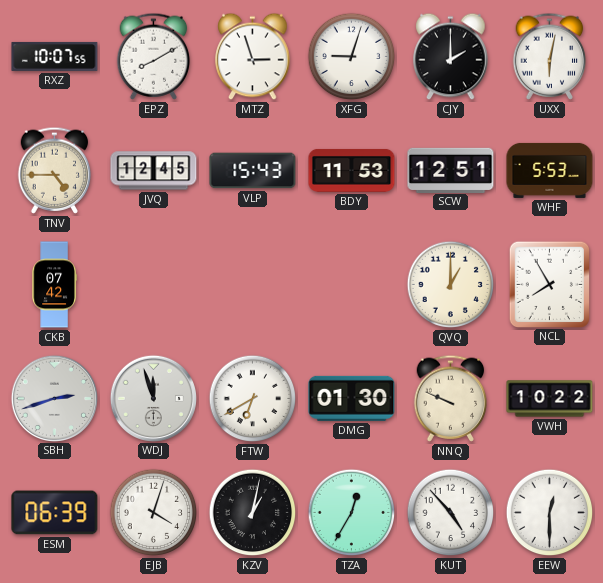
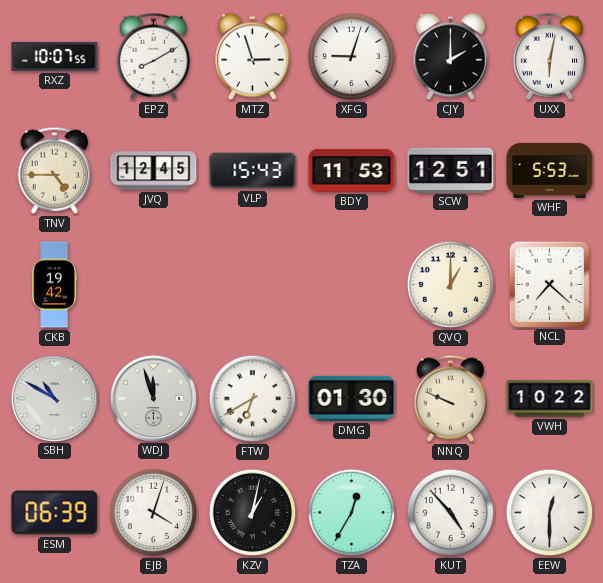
CKB: 07:42 -> 19:42 (54, 285)
NCL: 7:55 -> 7:22 (549, 284)
SBH: 2:42 -> 10:50 (54, 398)
